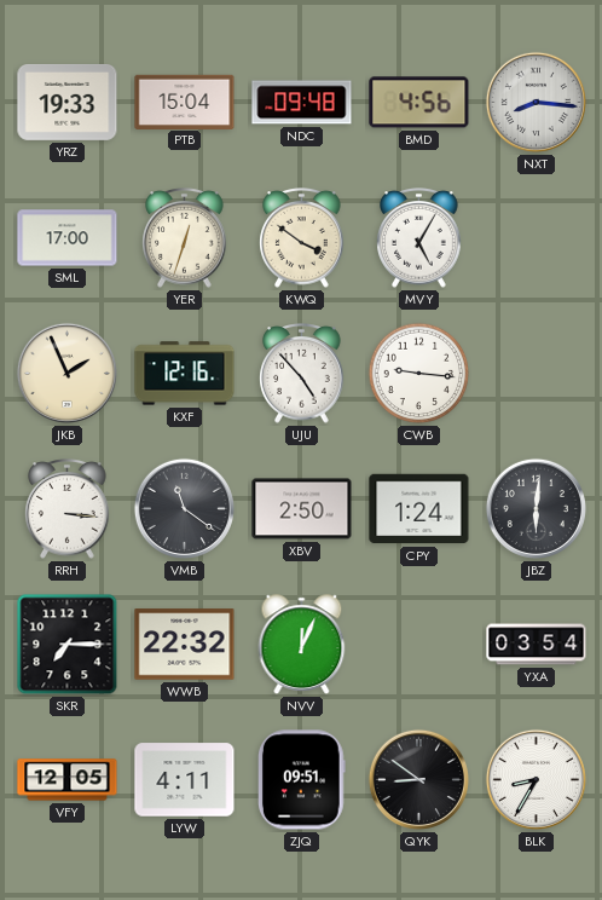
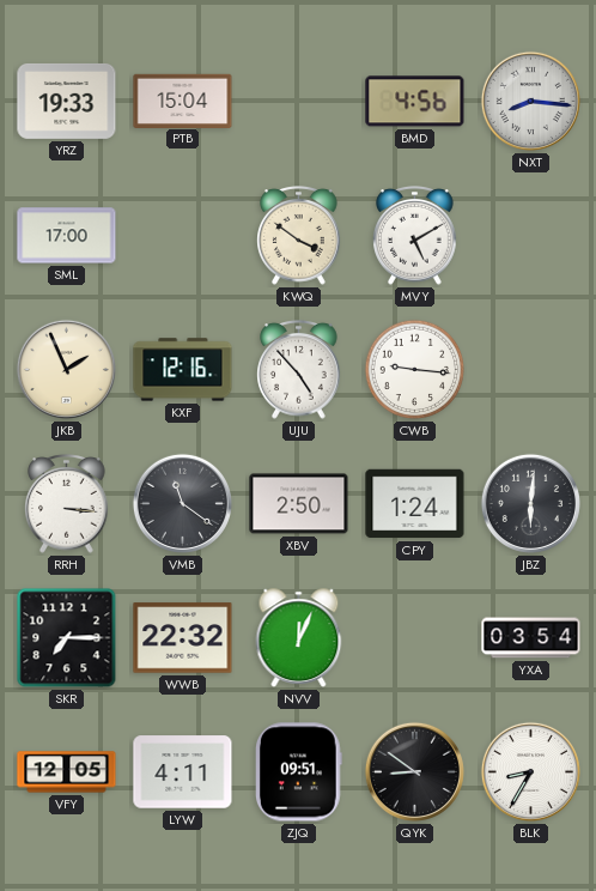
NDC: 09:48 -> none (302, 103)
YER: 12:33 -> none (185, 238)
MVY: 5:05 -> 5:10 (415, 236)
